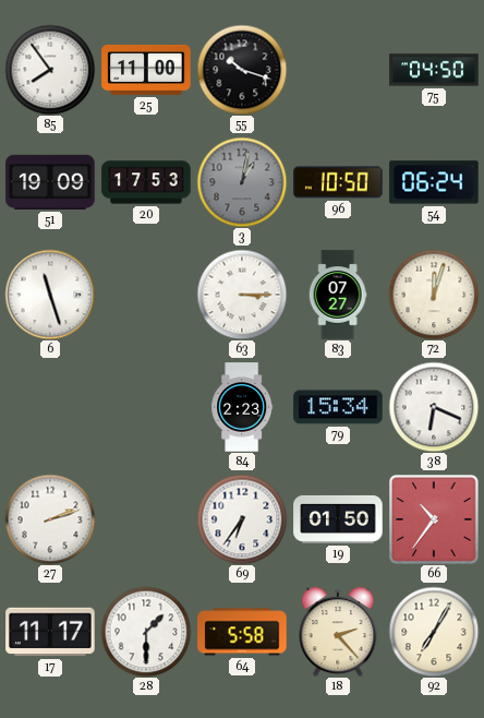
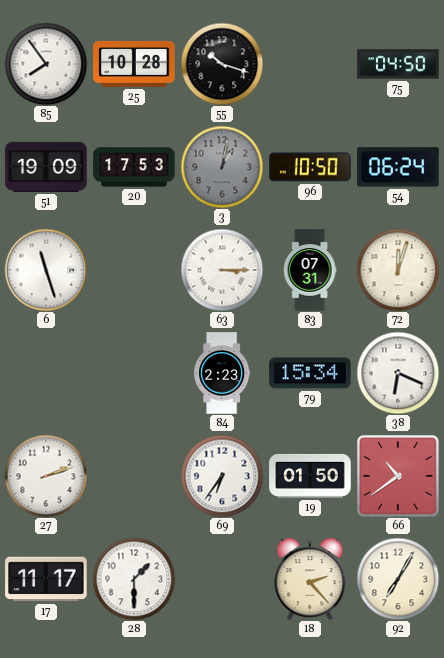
25: 11:00 -> 10:28 (134, 64)
83: 07:27 -> 07:31 (310, 270)
66: 10:36 -> 10:39 (399, 477)
64: 5:58 -> none (242, 632)
